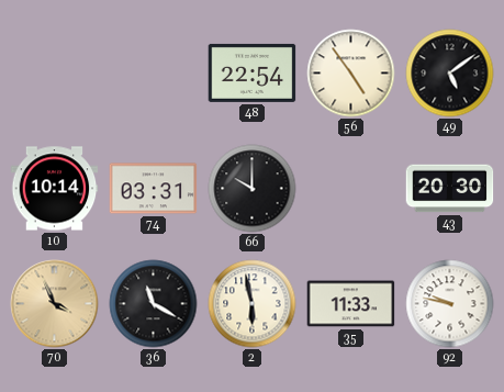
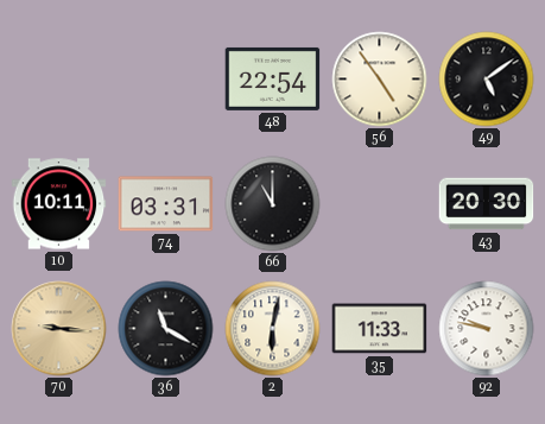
10: 10:14 -> 10:11 (59, 204)
66: 10:00 -> 11:00 (273, 204)
70: 3:56 -> 9:16 (59, 329)
2: 5:58 -> 6:02 (273, 329)
